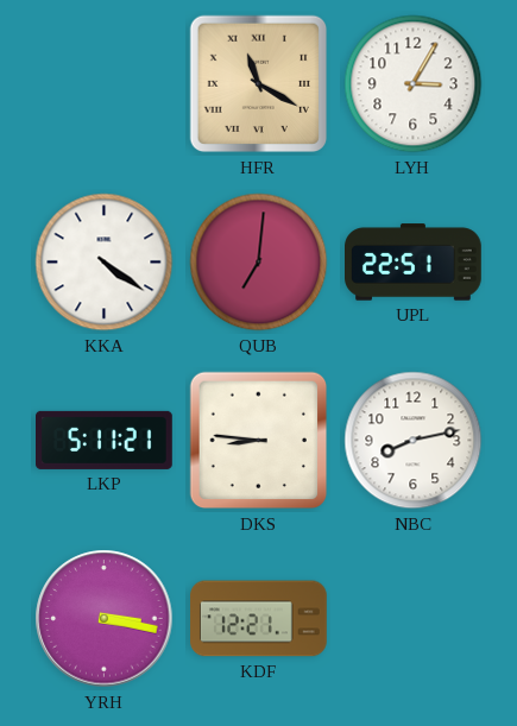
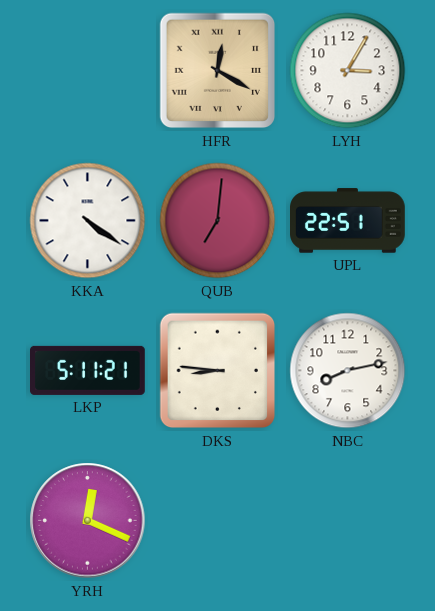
HFR: 11:20 -> 12:20 (218, 71)
YRH: 3:17 -> 12:19 (88, 521)
KDF: 12:21 -> none (259, 619)
